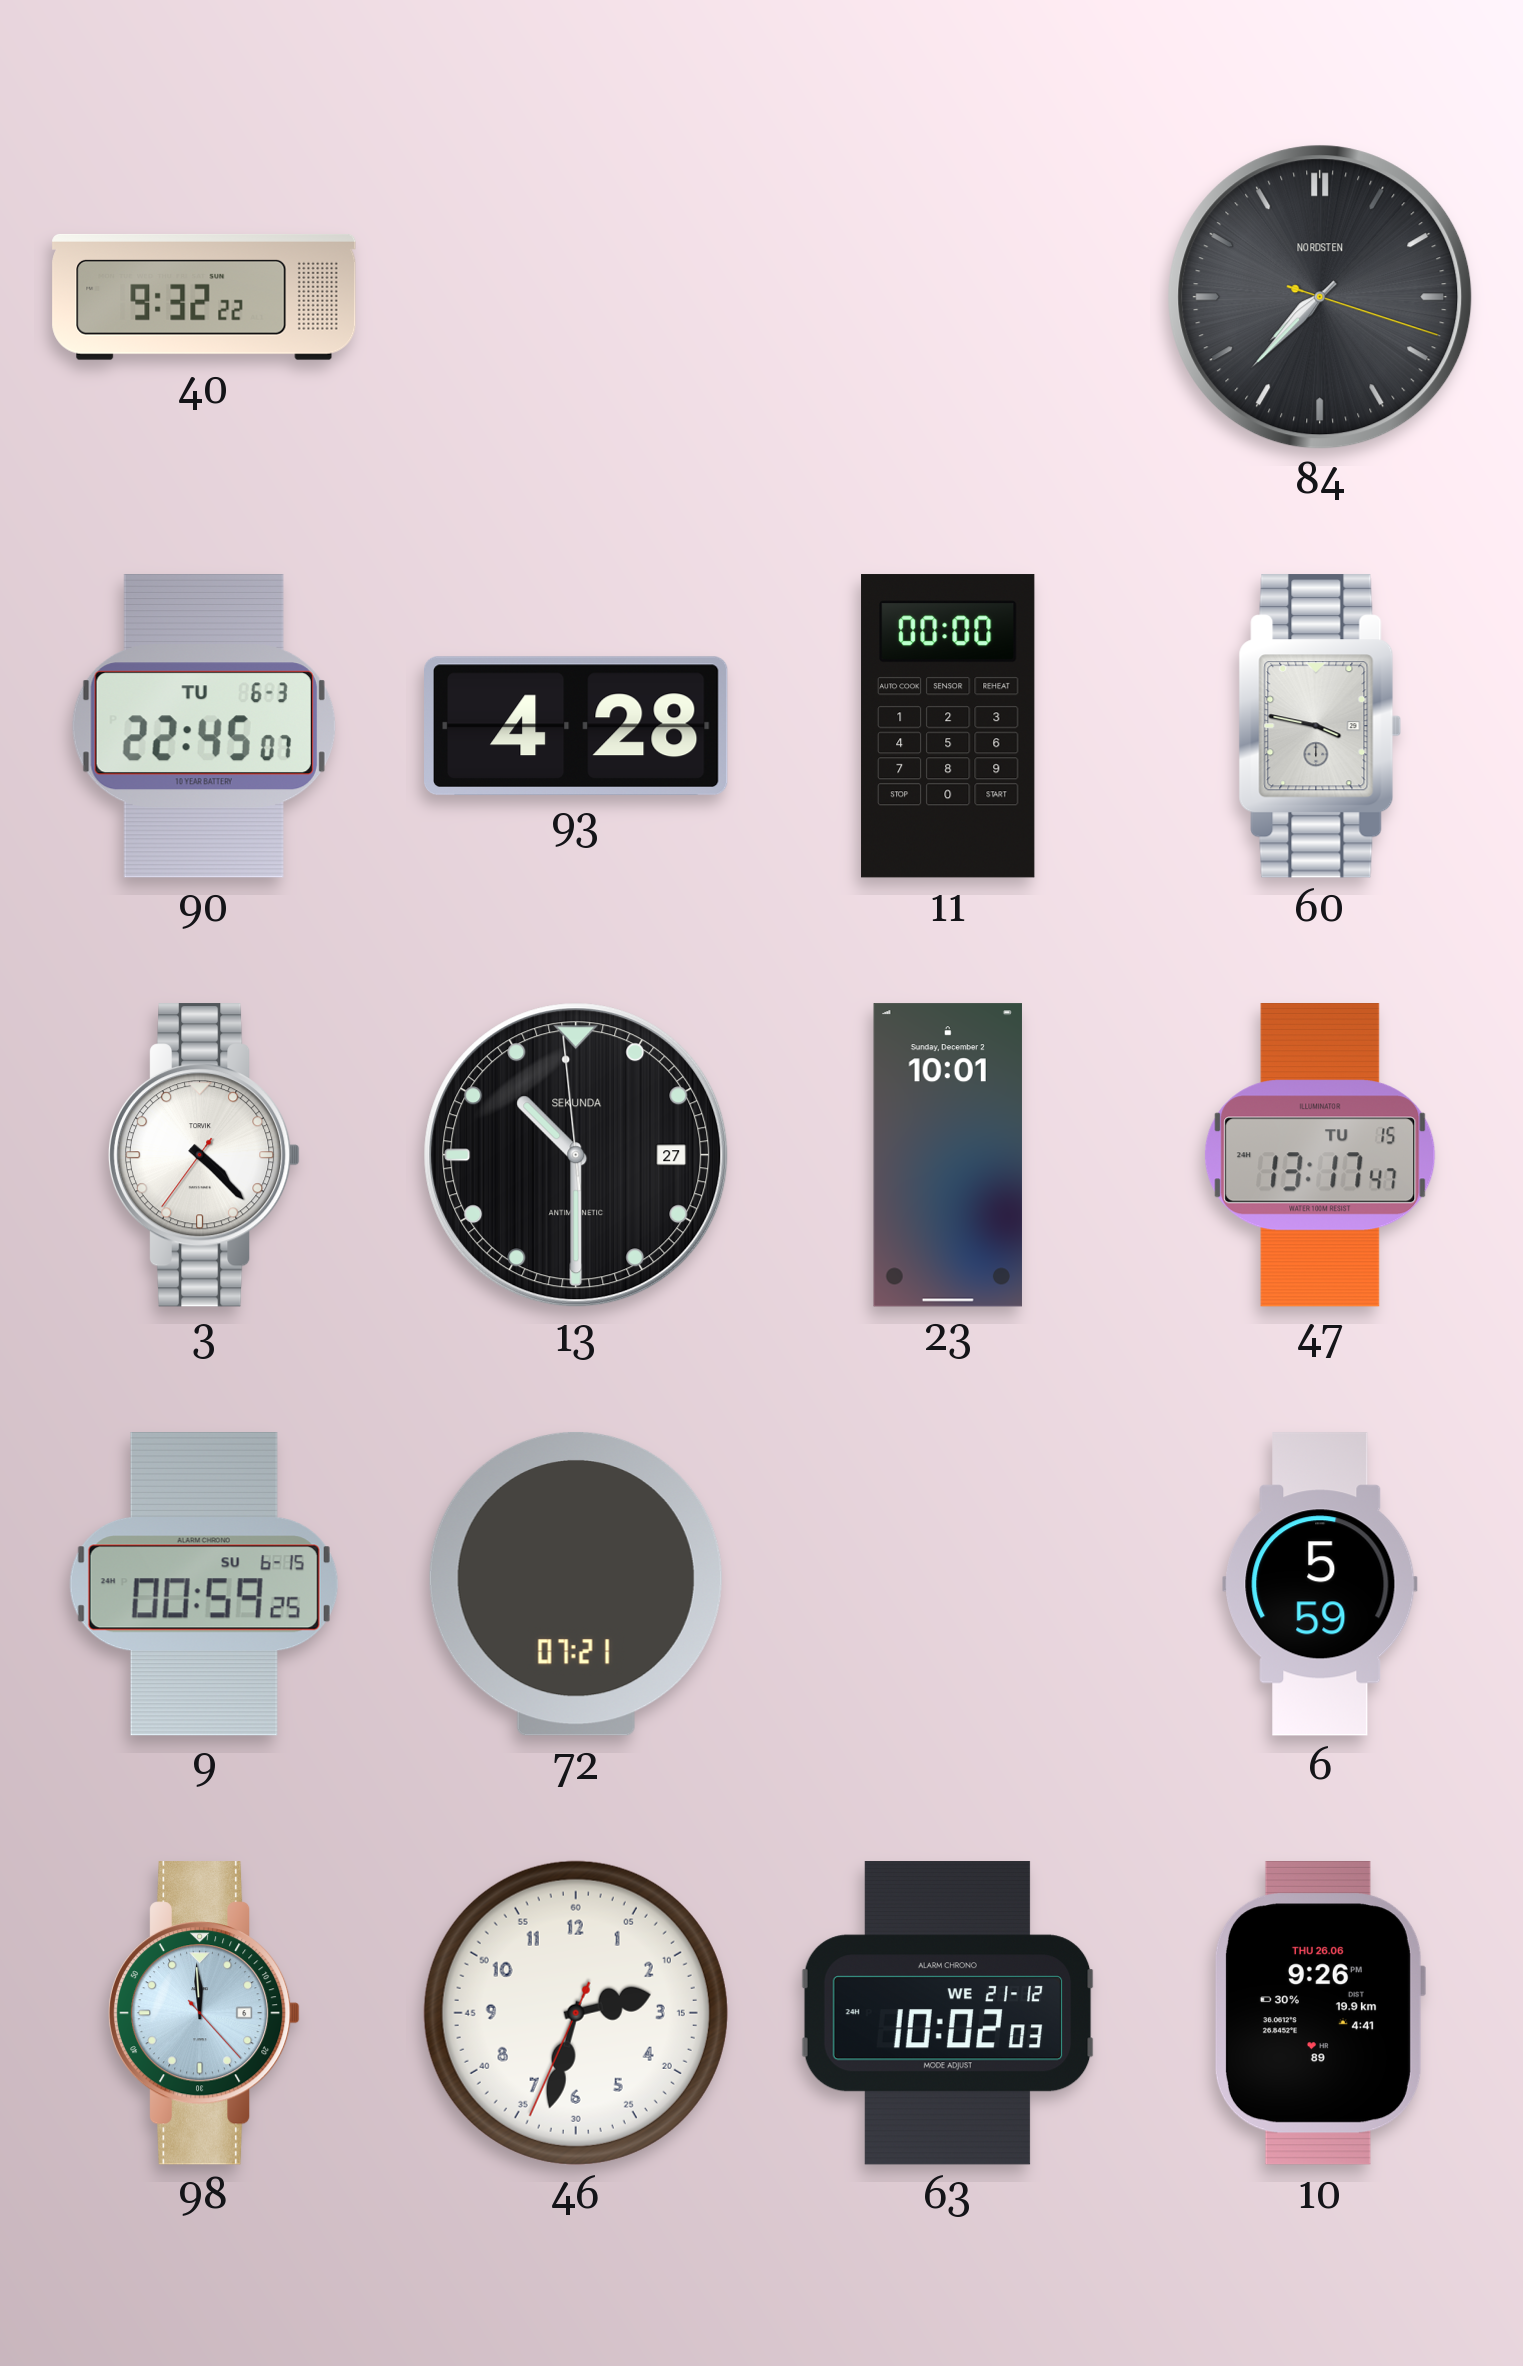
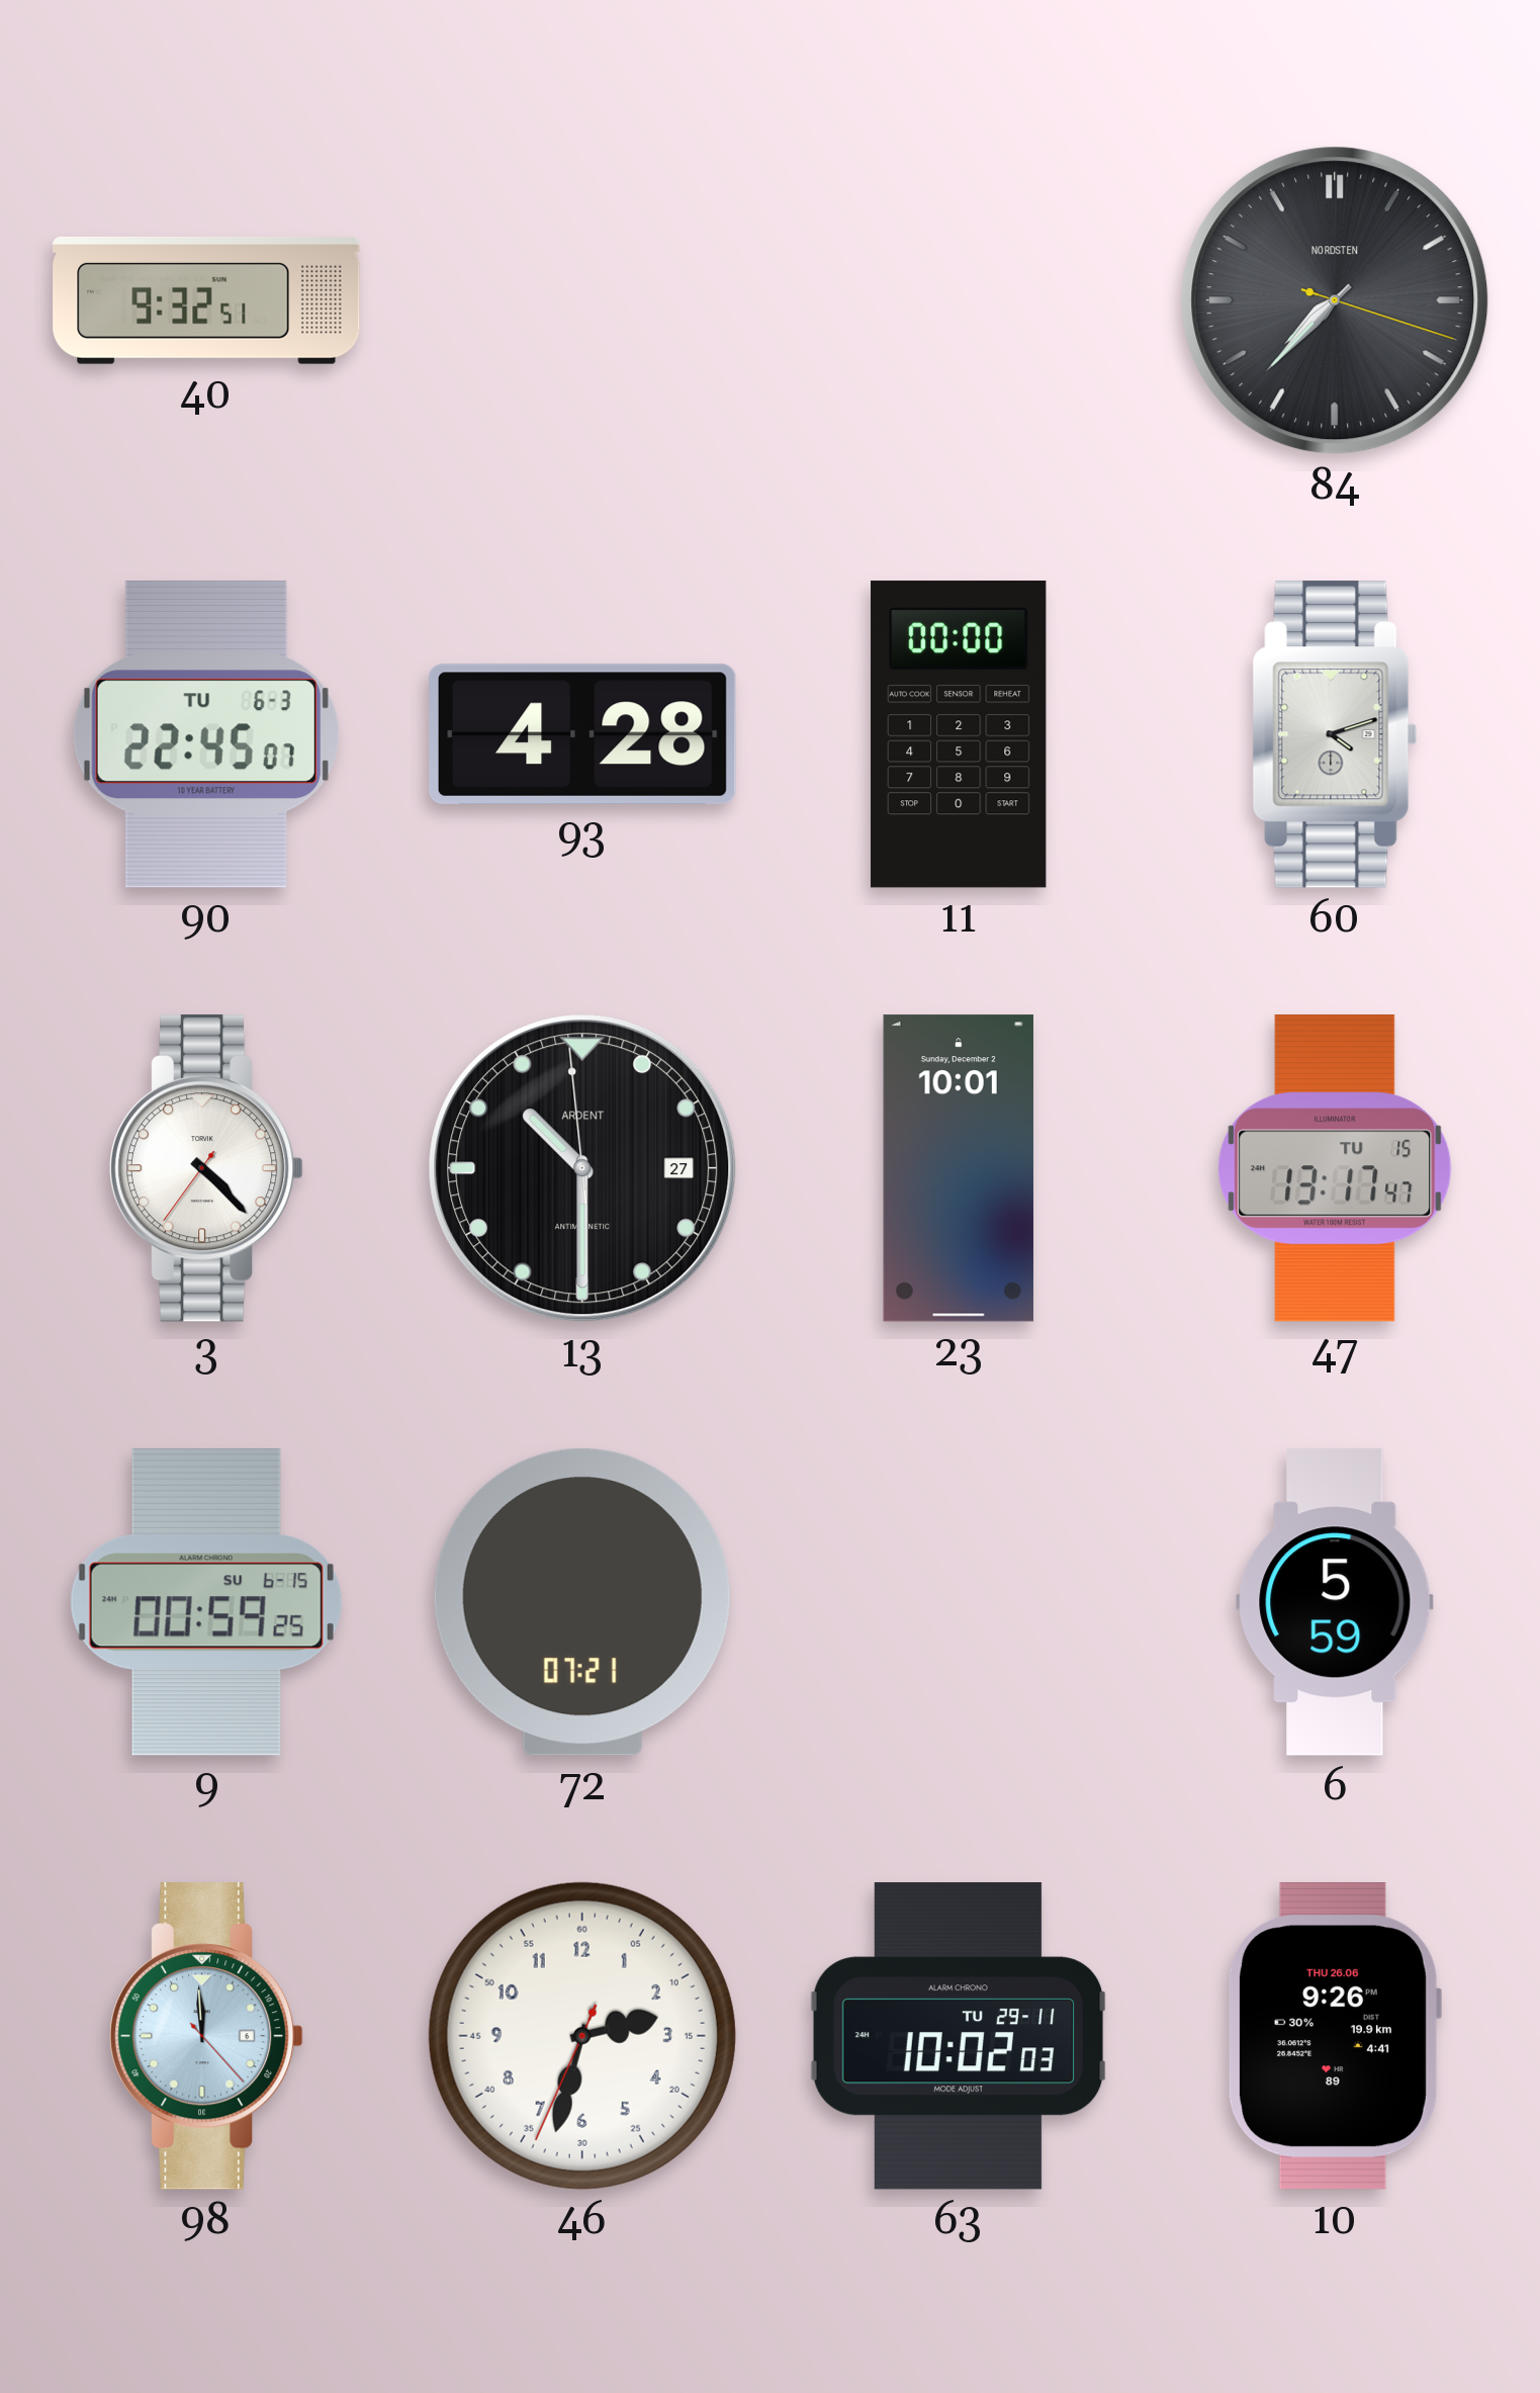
40: 9:32:22 -> 9:32:51 (206, 300)
60: 3:47 -> 4:12 (1335, 734)
13 brand: SEKUNDA -> ARDENT (582, 1168)
63 date: WE 21-12 -> TU 29-11 (959, 2036)
